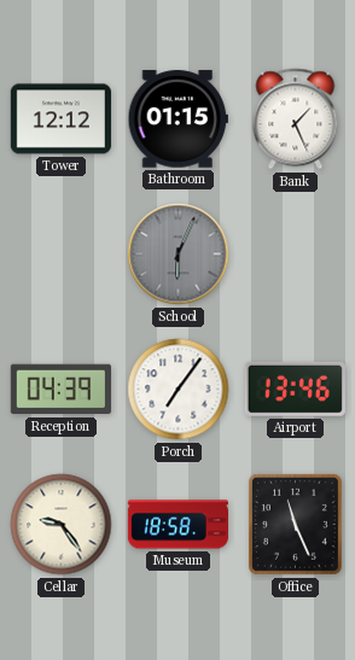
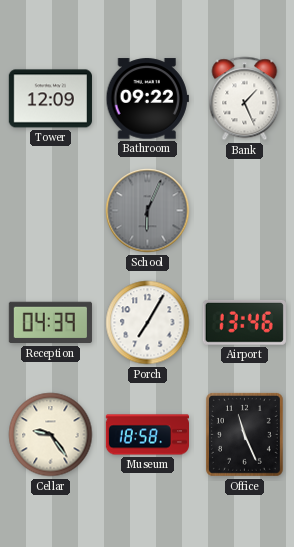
Tower: 12:12 -> 12:09 (50, 99)
Bathroom: 01:15 -> 09:22 (147, 99)
Porch: 7:06 -> 7:05 (148, 323)
